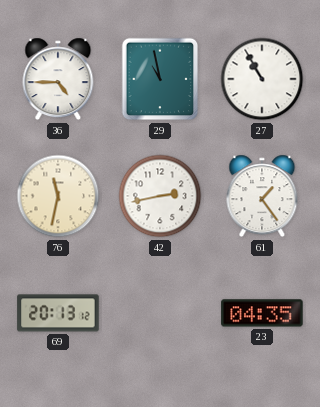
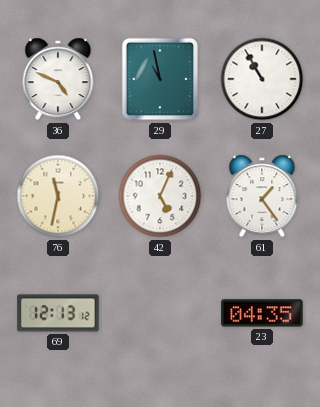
36: 4:45 -> 4:49 (58, 79)
42: 2:43 -> 5:04 (160, 196)
69: 20:13 -> 12:13 (58, 313)
